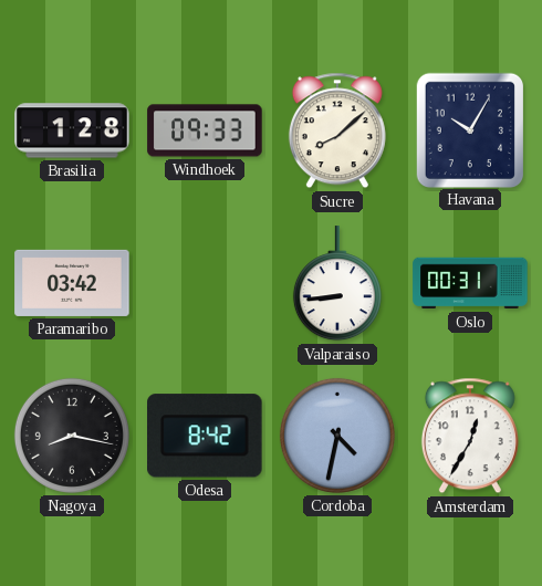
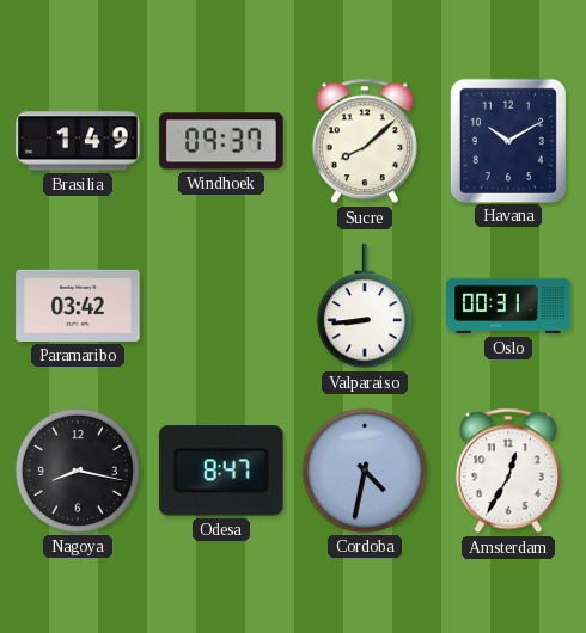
Brasilia: 1:28 -> 1:49 (78, 141)
Windhoek: 09:33 -> 09:37 (221, 141)
Havana: 10:05 -> 10:10 (507, 140)
Odesa: 8:42 -> 8:47 (222, 471)
